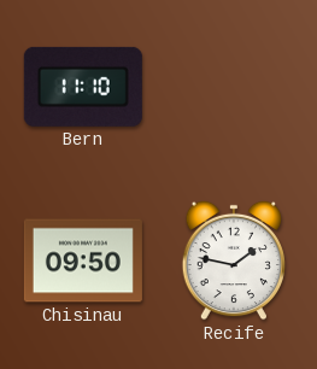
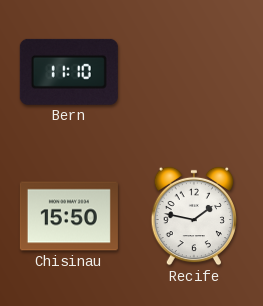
Chisinau: 09:50 -> 15:50 (69, 216)
